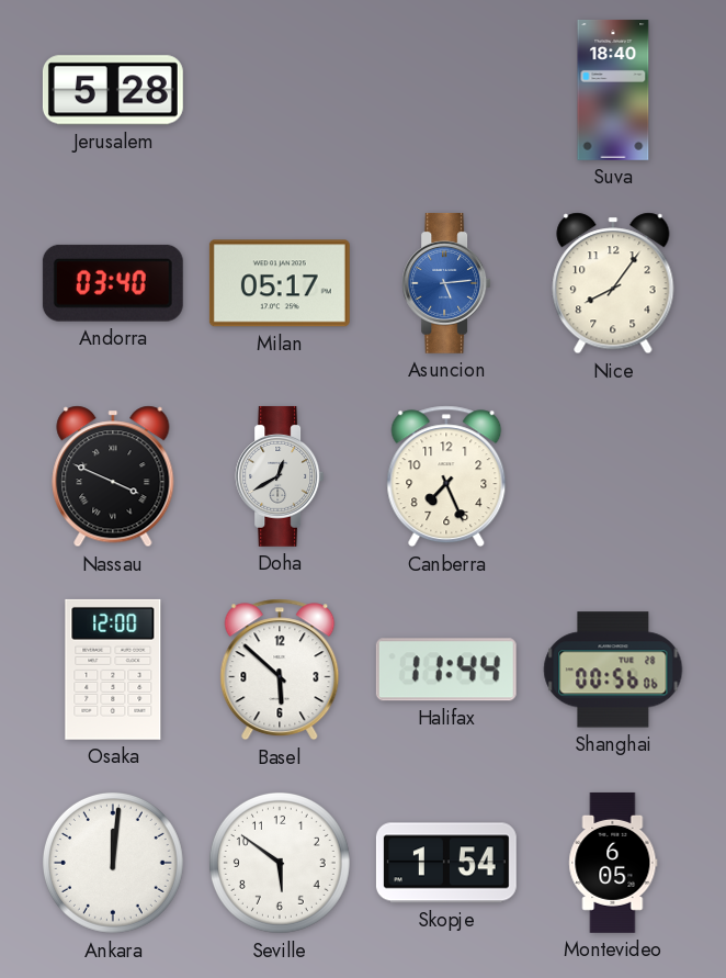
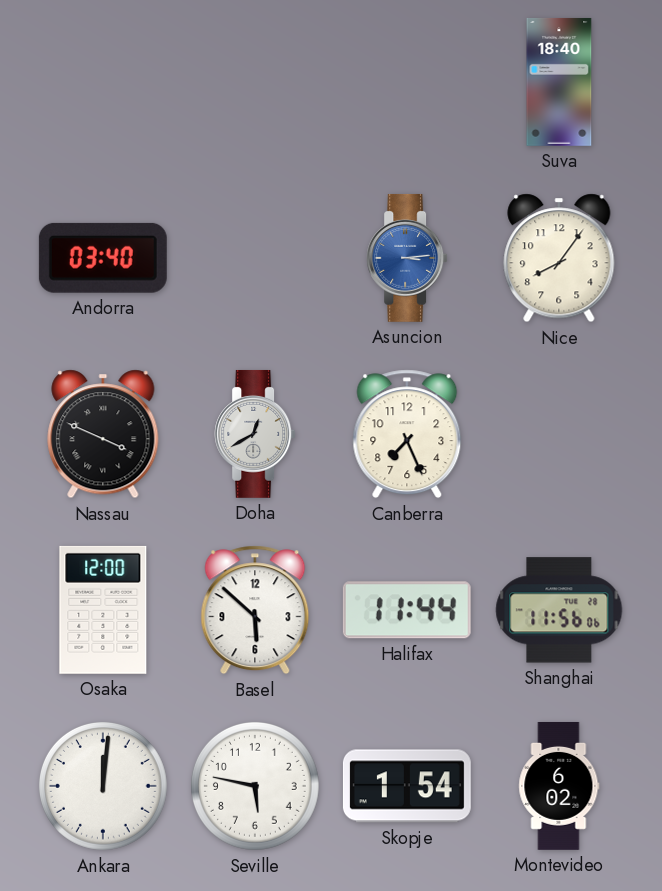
Jerusalem: 5:28 -> none (113, 90)
Milan: 05:17 -> none (280, 283)
Asuncion: 5:14 -> 3:14 (407, 258)
Shanghai: 00:56 -> 11:56 (559, 610)
Seville: 5:51 -> 5:47 (255, 786)
Montevideo: 6:05 -> 6:02 (559, 786)
